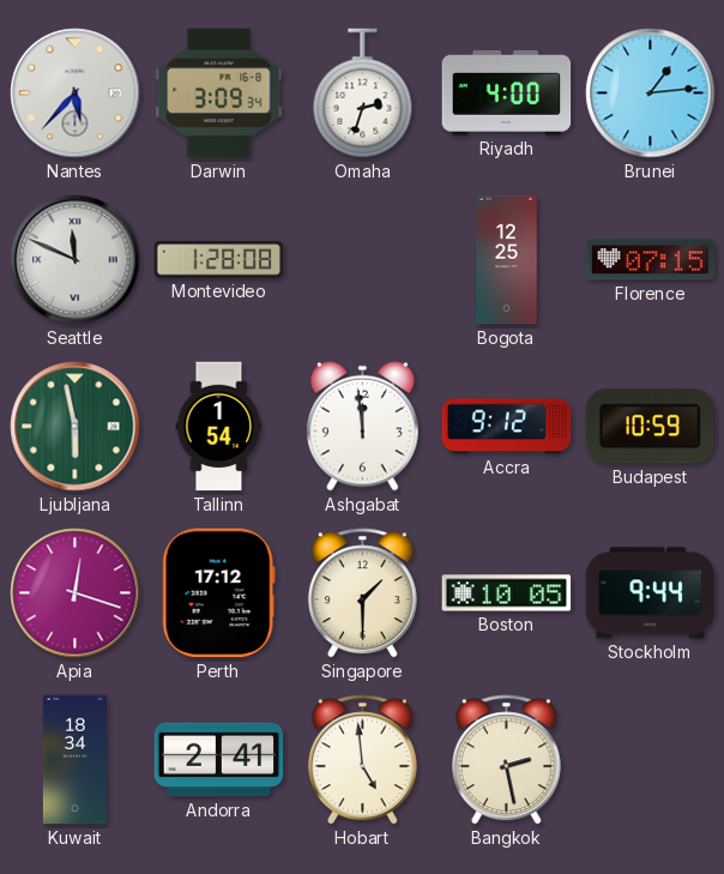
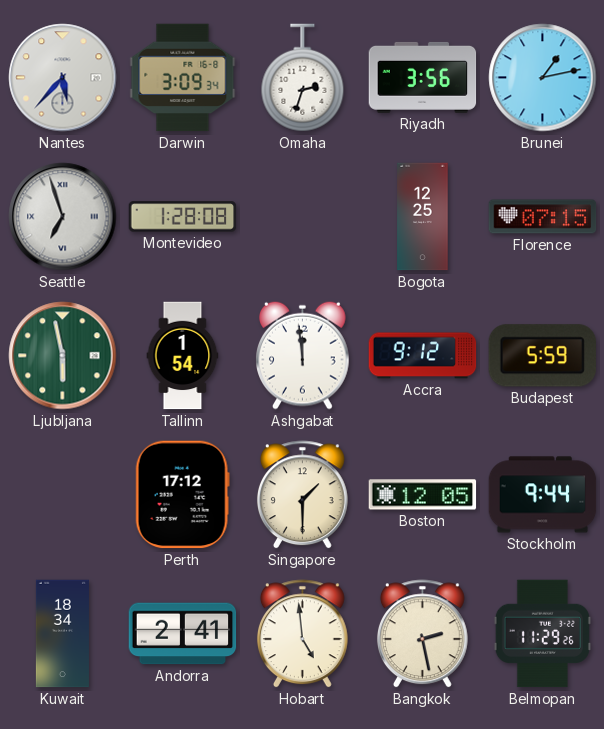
Riyadh: 4:00 -> 3:56 (423, 77)
Brunei: 1:14 -> 1:13 (543, 78)
Seattle: 11:49 -> 6:57 (63, 217)
Budapest: 10:59 -> 5:59 (542, 356)
Apia: 12:18 -> none (76, 593)
Boston: 10:05 -> 12:05 (423, 495)
Belmopan: none -> 11:29 (542, 634)
